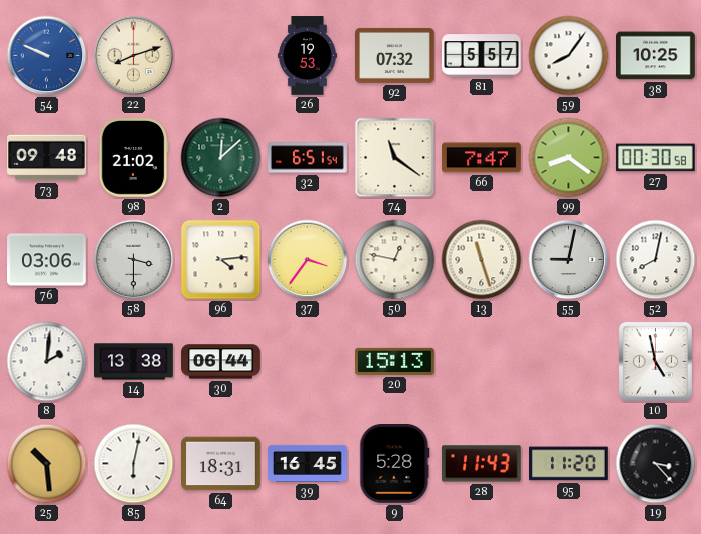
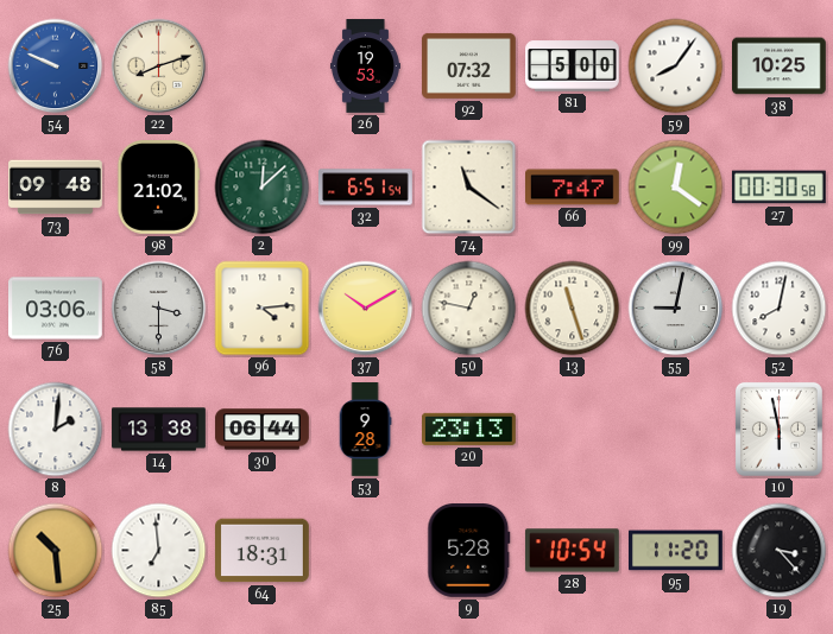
81: 5:57 -> 5:00 (573, 66)
99: 8:21 -> 12:21 (676, 188)
37: 3:36 -> 10:10 (366, 309)
53: none -> 9:28 (365, 430)
20: 15:13 -> 23:13 (469, 429)
10: 4:58 -> 5:58 (778, 429)
85: 6:02 -> 6:59 (159, 551)
39: 16:45 -> none (308, 463)
28: 11:43 -> 10:54 (572, 551)
